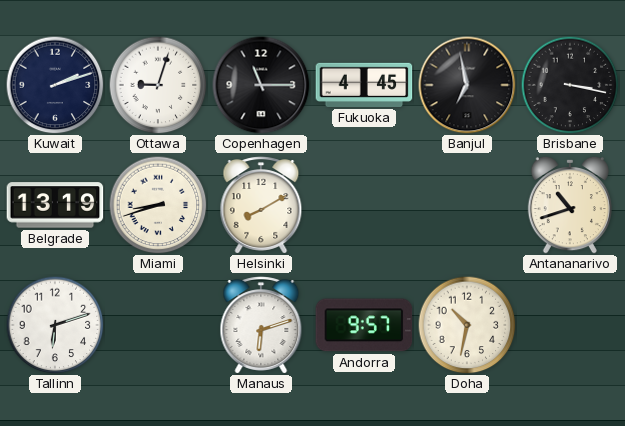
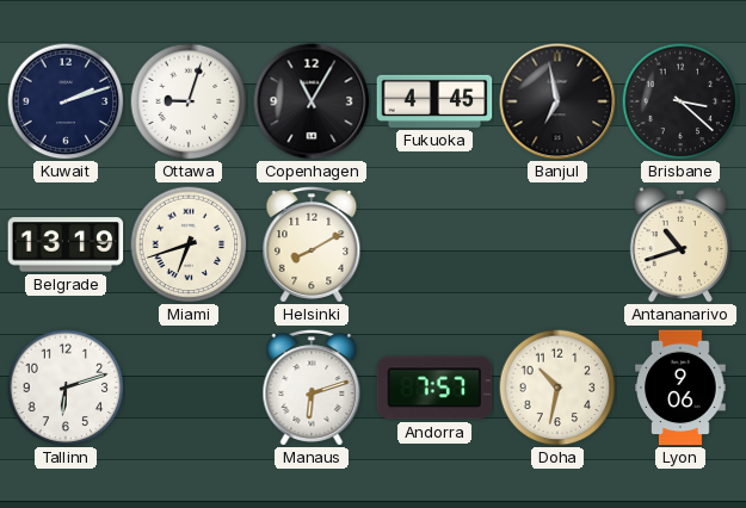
Copenhagen: 11:15 -> 11:05 (312, 101)
Brisbane: 3:17 -> 3:22 (680, 101)
Miami: 8:42 -> 6:42 (189, 244)
Andorra: 9:57 -> 7:57 (434, 388)
Lyon: none -> 9:06 (680, 388)
